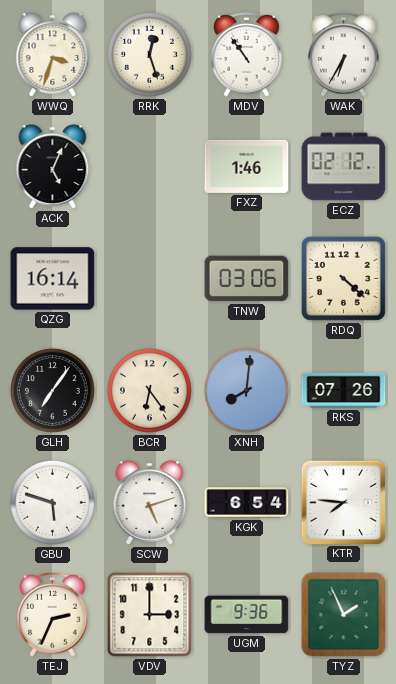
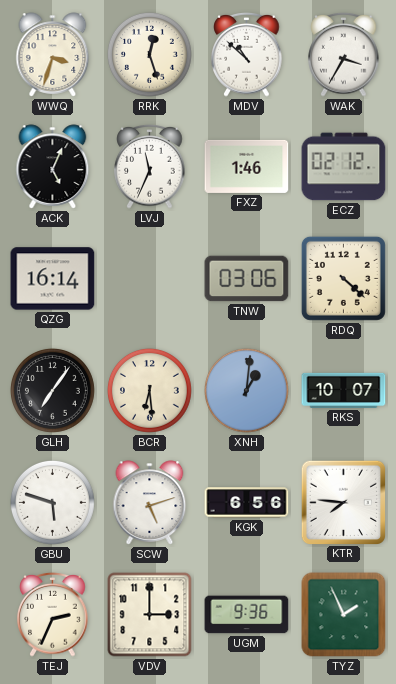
MDV: 10:54 -> 10:52 (247, 55)
WAK: 6:35 -> 3:35 (344, 55)
LVJ: none -> 11:34 (150, 167)
BCR: 6:24 -> 6:29 (149, 390)
XNH: 8:01 -> 1:01 (246, 390)
RKS: 07:26 -> 10:07 (344, 390)
KGK: 6:54 -> 6:56 (247, 503)
